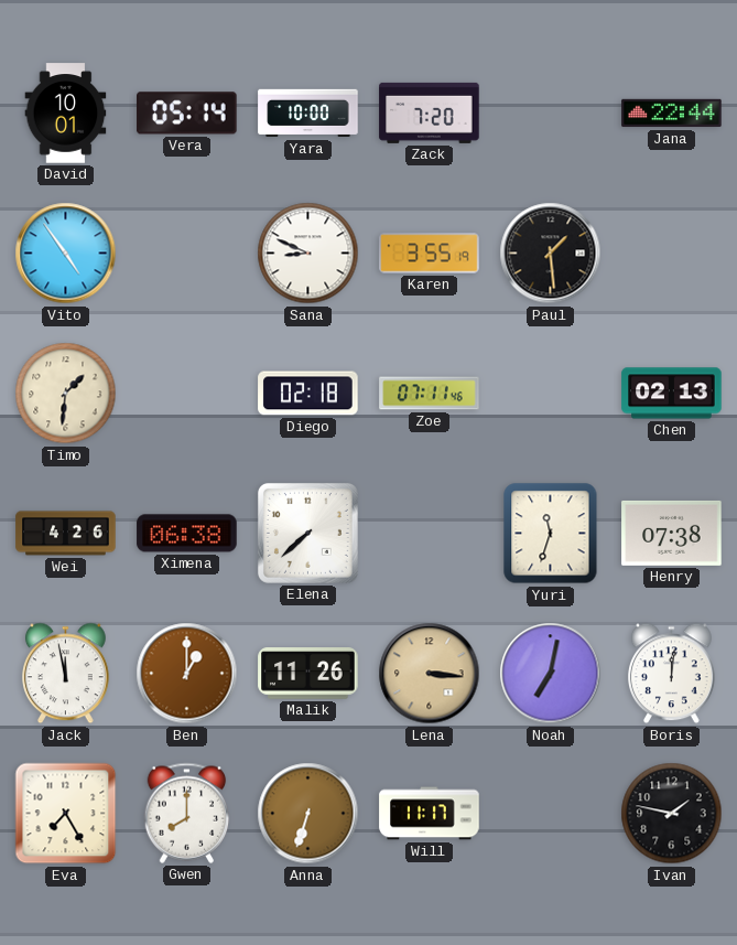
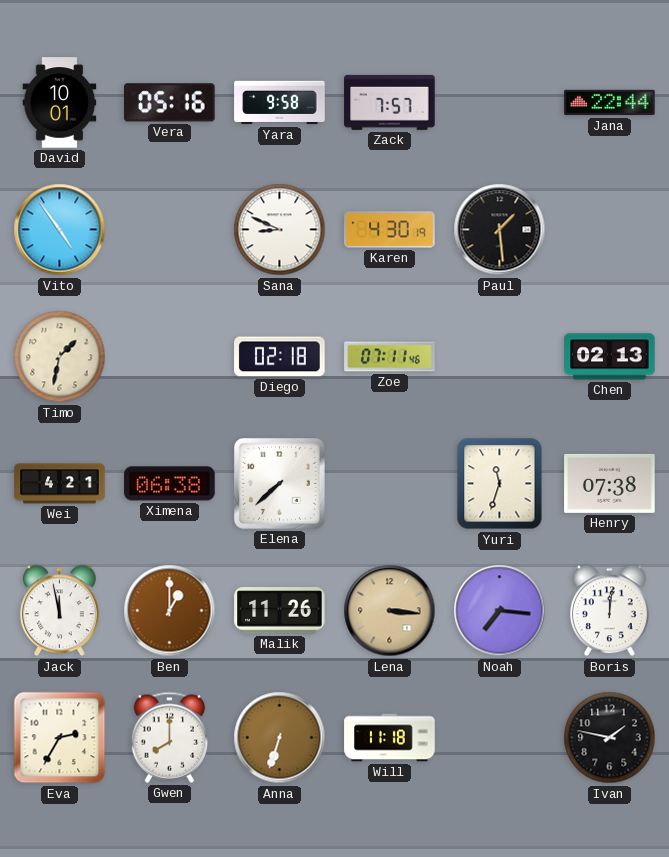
Vera: 05:14 -> 05:16 (170, 103)
Yara: 10:00 -> 9:58 (280, 103)
Zack: 7:20 -> 7:57 (390, 102)
Karen: 3:55 -> 4:30 (390, 230)
Timo: 1:31 -> 1:32 (60, 357)
Wei: 4:26 -> 4:21 (60, 484)
Noah: 7:02 -> 7:16 (500, 611)
Eva: 7:25 -> 2:35 (60, 738)
Will: 11:17 -> 11:18 (390, 738)
